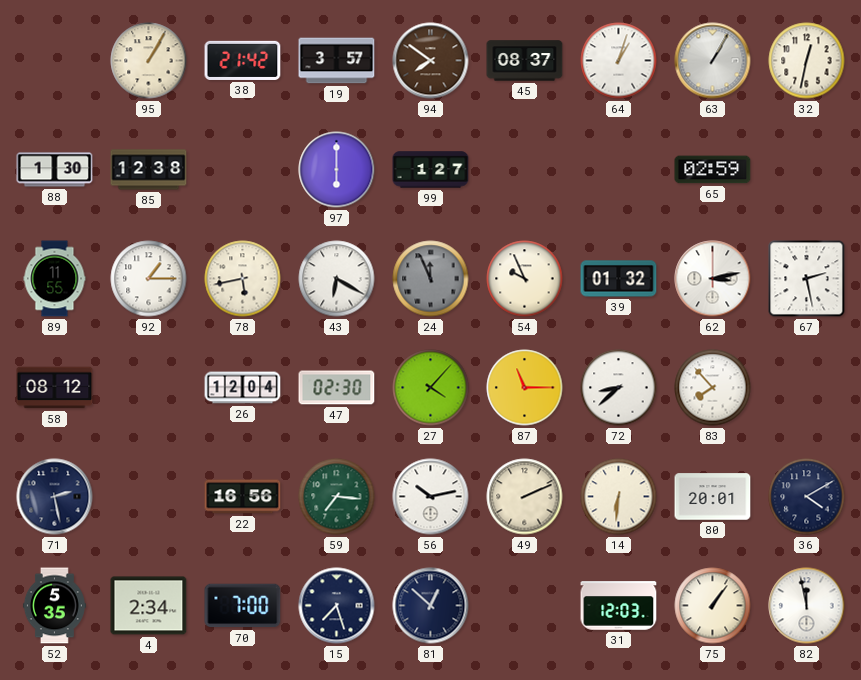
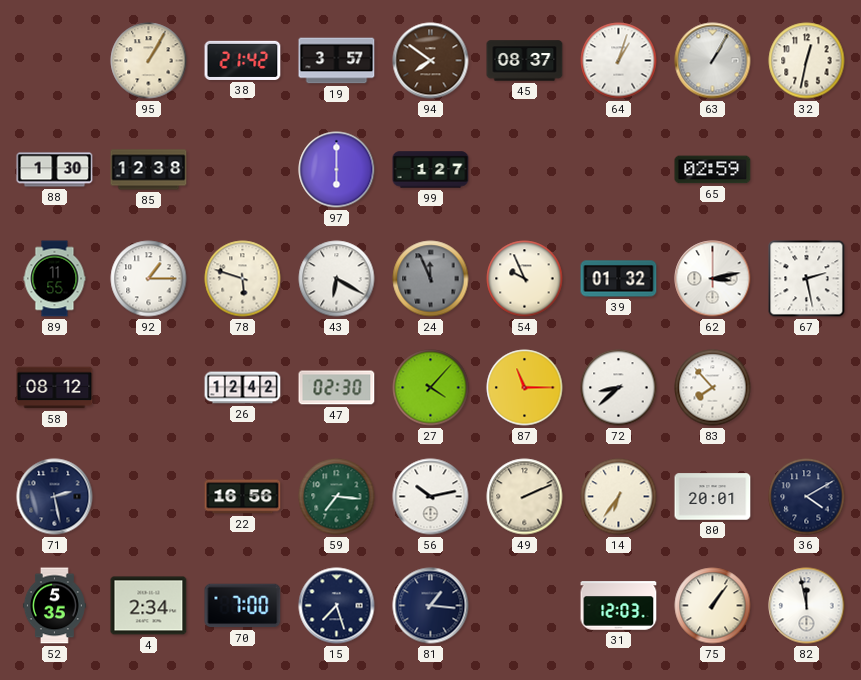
78: 5:43 -> 5:48 (243, 279)
26: 12:04 -> 12:42 (243, 388)
14: 6:31 -> 6:36 (619, 497)
81: 12:52 -> 1:16 (431, 606)
